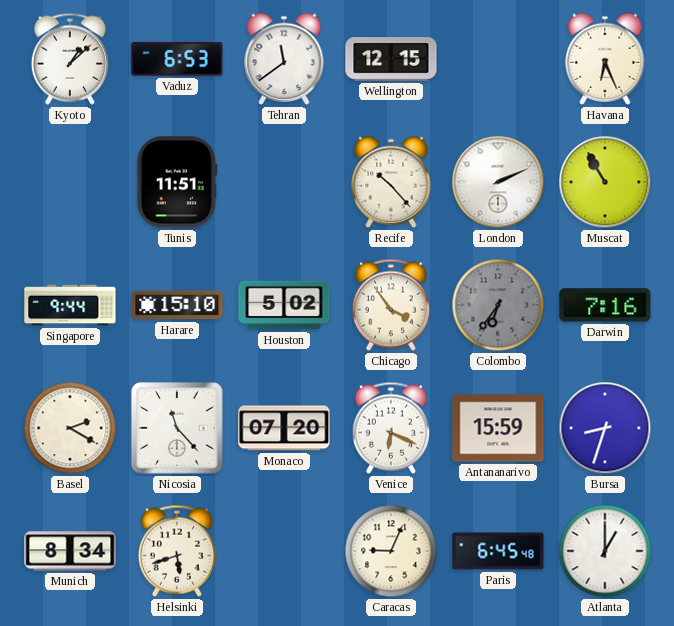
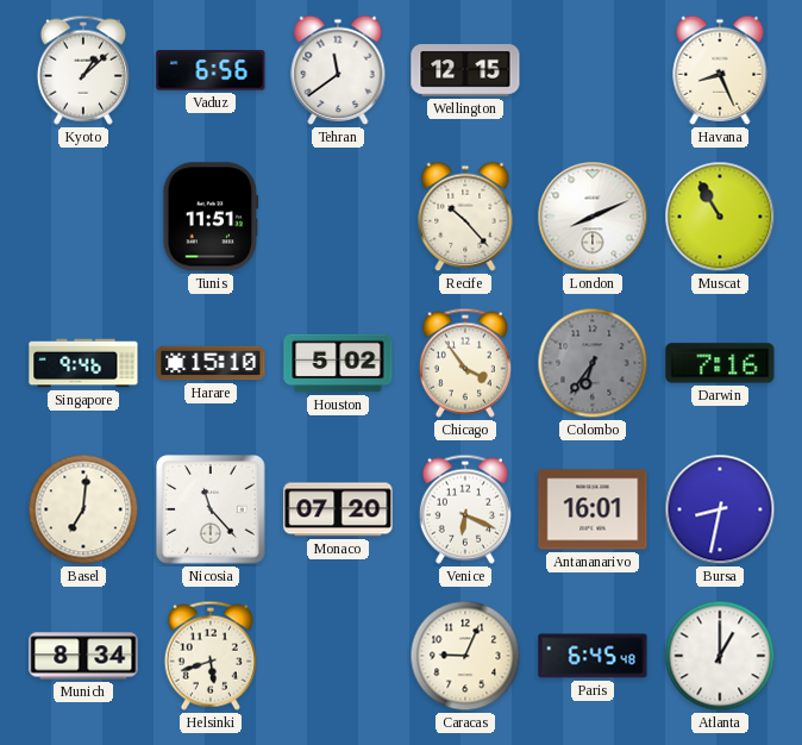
Vaduz: 6:53 -> 6:56 (211, 70)
Havana: 6:26 -> 8:26 (720, 70)
London: 2:11 -> 8:11 (593, 217)
Singapore: 9:44 -> 9:46 (83, 363)
Basel: 2:20 -> 7:01 (83, 509)
Antananarivo: 15:59 -> 16:01 (593, 509)
Bursa: 8:33 -> 8:32 (720, 509)
